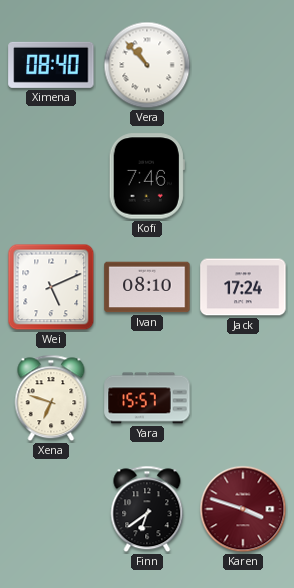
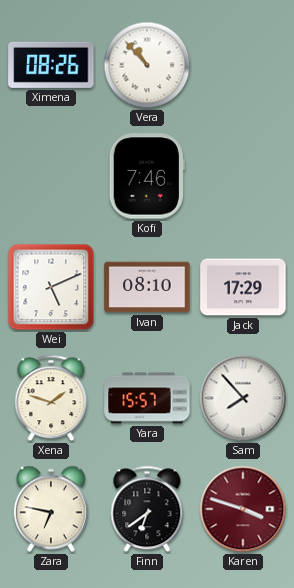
Ximena: 08:40 -> 08:26 (51, 65)
Jack: 17:24 -> 17:29 (243, 287)
Xena: 6:48 -> 1:48 (51, 398)
Sam: none -> 7:53 (243, 398)
Zara: none -> 6:47 (51, 509)
